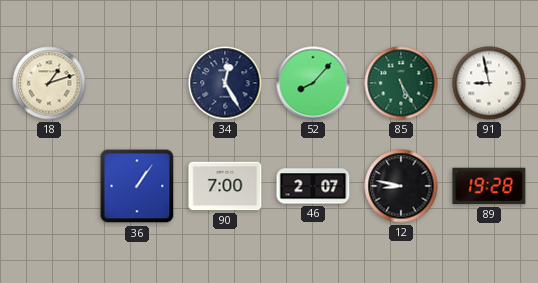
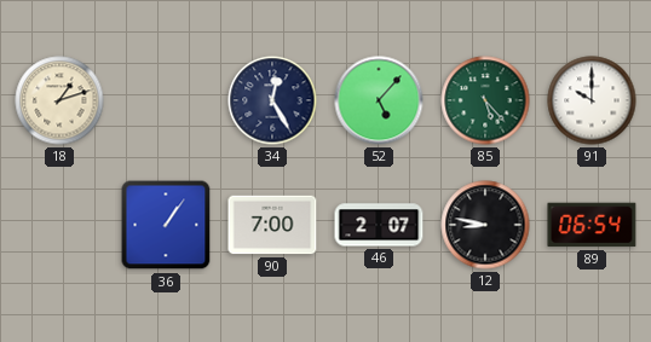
52: 8:07 -> 5:07 (379, 100)
85: 5:25 -> 5:23 (485, 100)
91: 8:58 -> 10:00 (592, 100)
89: 19:28 -> 06:54 (592, 225)
